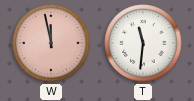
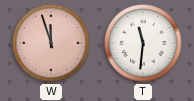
W: 11:58 -> 11:57 (51, 43)
